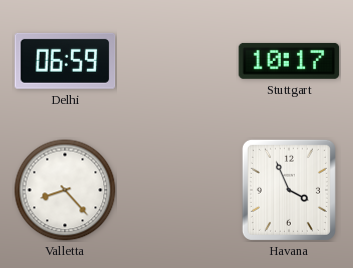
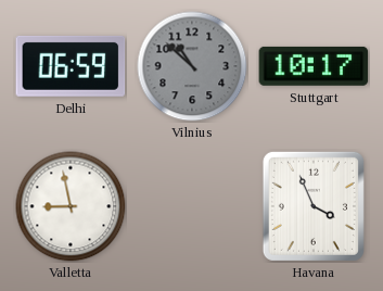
Vilnius: none -> 10:52 (192, 66)
Valletta: 8:23 -> 8:58 (71, 206)
